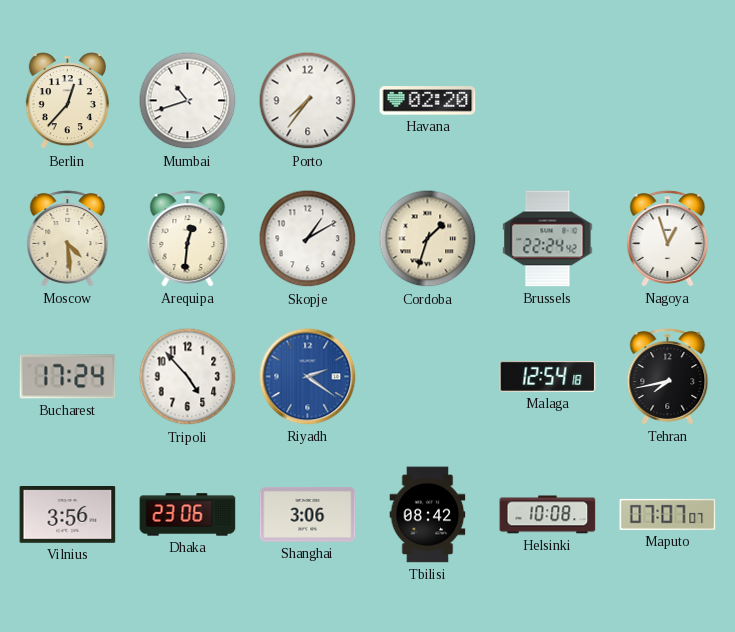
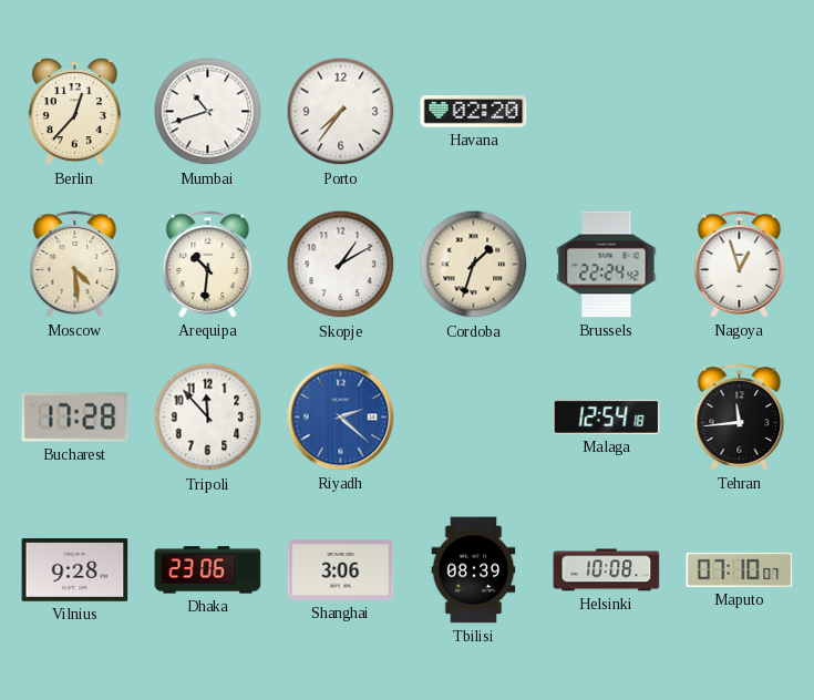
Arequipa: 12:31 -> 10:31 (208, 265)
Bucharest: 17:24 -> 17:28 (75, 418)
Tripoli: 4:53 -> 11:53 (208, 418)
Riyadh: 2:21 -> 2:22 (341, 418)
Tehran: 7:43 -> 11:44 (740, 418)
Vilnius: 3:56 -> 9:28 (75, 570)
Tbilisi: 08:42 -> 08:39 (474, 570)
Maputo: 07:07 -> 07:10 (740, 569)
